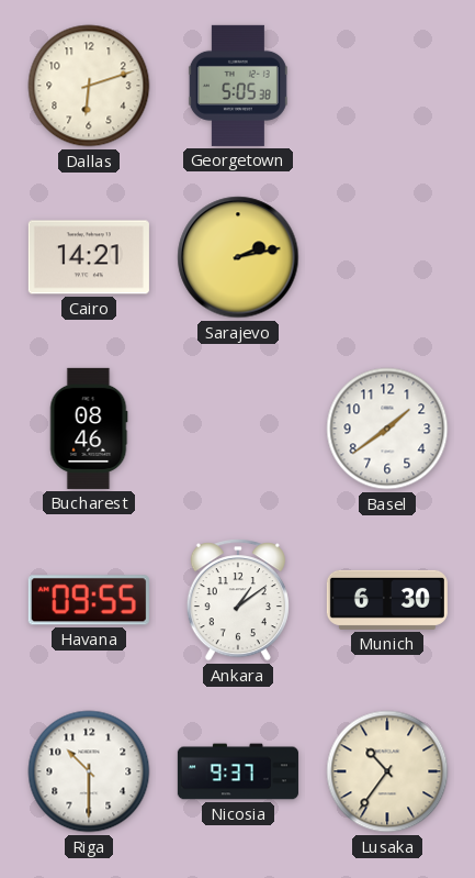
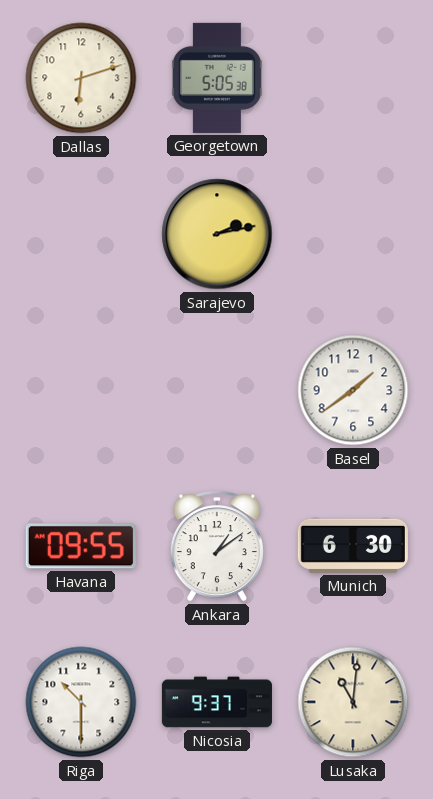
Cairo: 14:21 -> none (89, 257)
Bucharest: 08:46 -> none (89, 429)
Lusaka: 10:36 -> 11:01 (353, 702)
